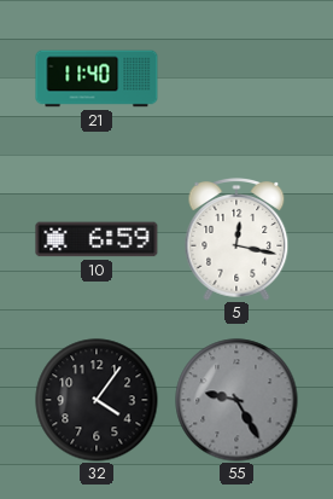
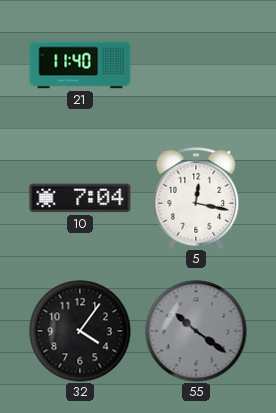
10: 6:59 -> 7:04 (80, 198)
55: 9:25 -> 10:21 (196, 331)
